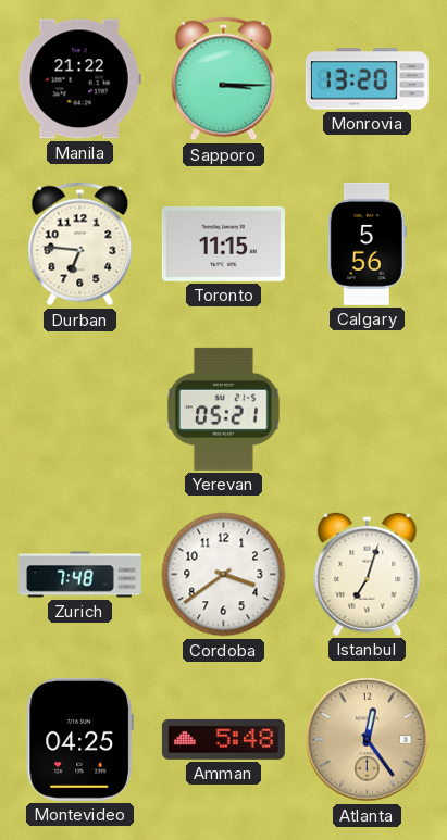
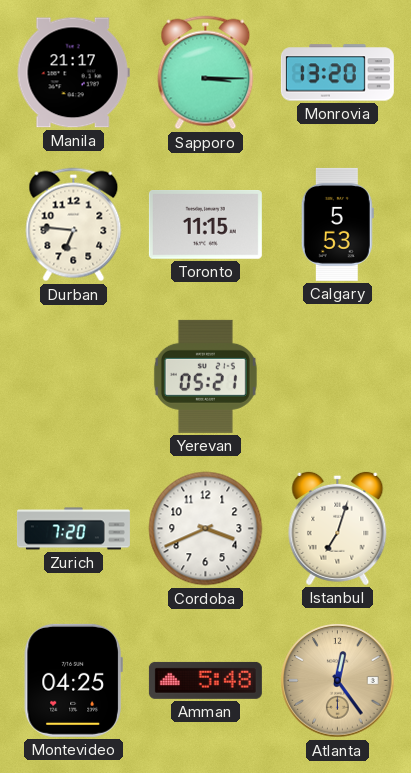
Manila: 21:22 -> 21:17 (73, 73)
Calgary: 5:56 -> 5:53 (337, 224)
Zurich: 7:48 -> 7:20 (73, 529)
Cordoba: 3:39 -> 3:41 (206, 529)
